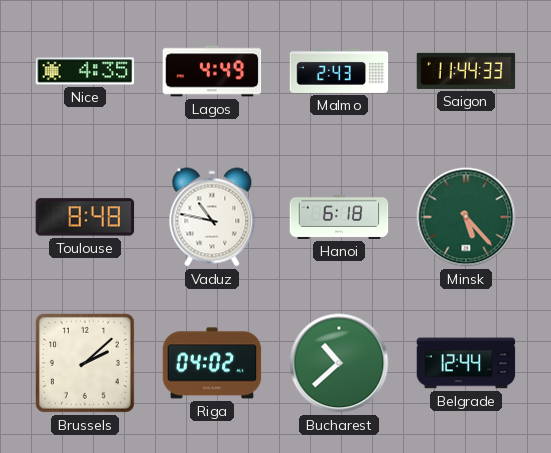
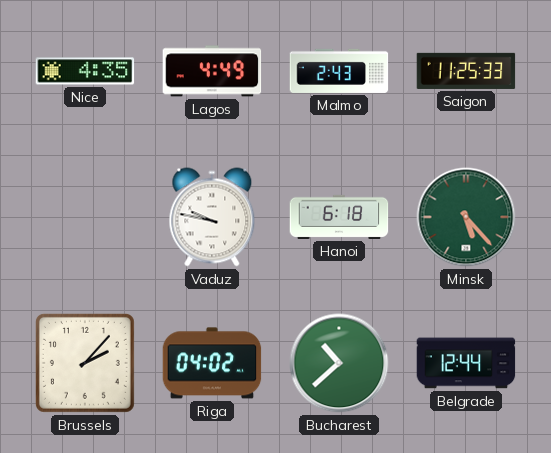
Saigon: 11:44 -> 11:25 (466, 71)
Toulouse: 8:48 -> none (85, 217)
Vaduz: 10:47 -> 9:47 (212, 217)
Brussels: 2:08 -> 2:07 (85, 363)
